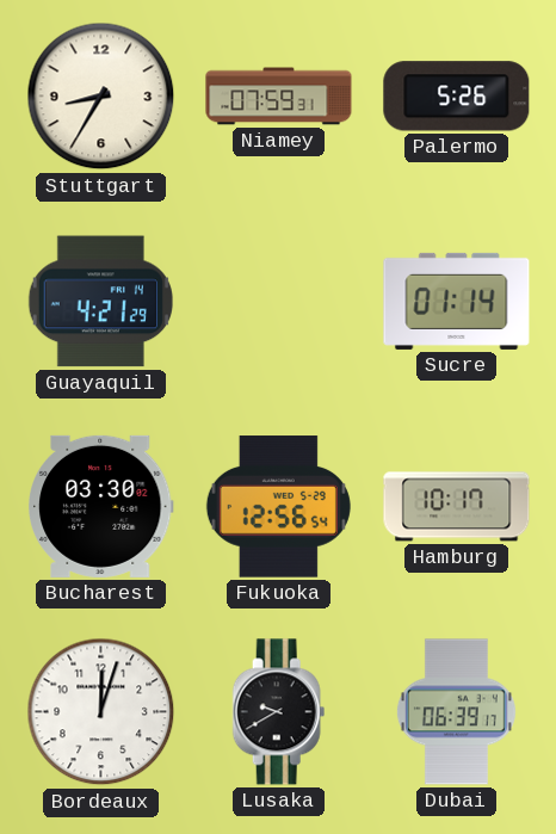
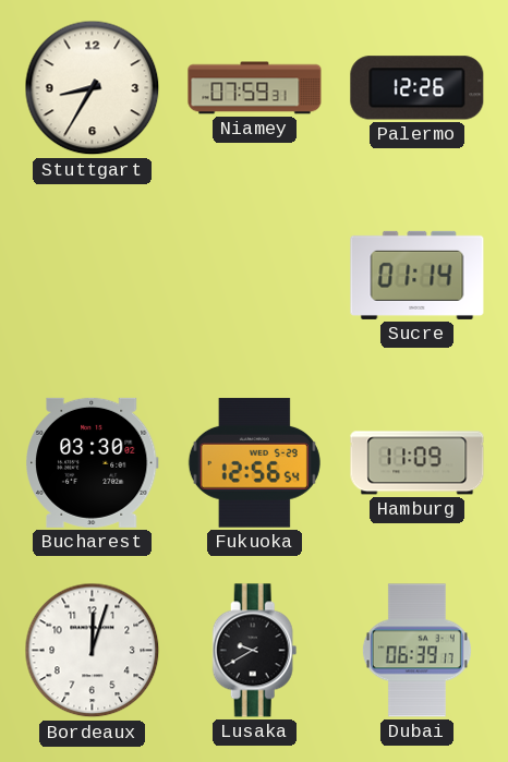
Palermo: 5:26 -> 12:26 (418, 88)
Guayaquil: 4:21 -> none (100, 302)
Hamburg: 10:17 -> 11:09 (418, 463)
